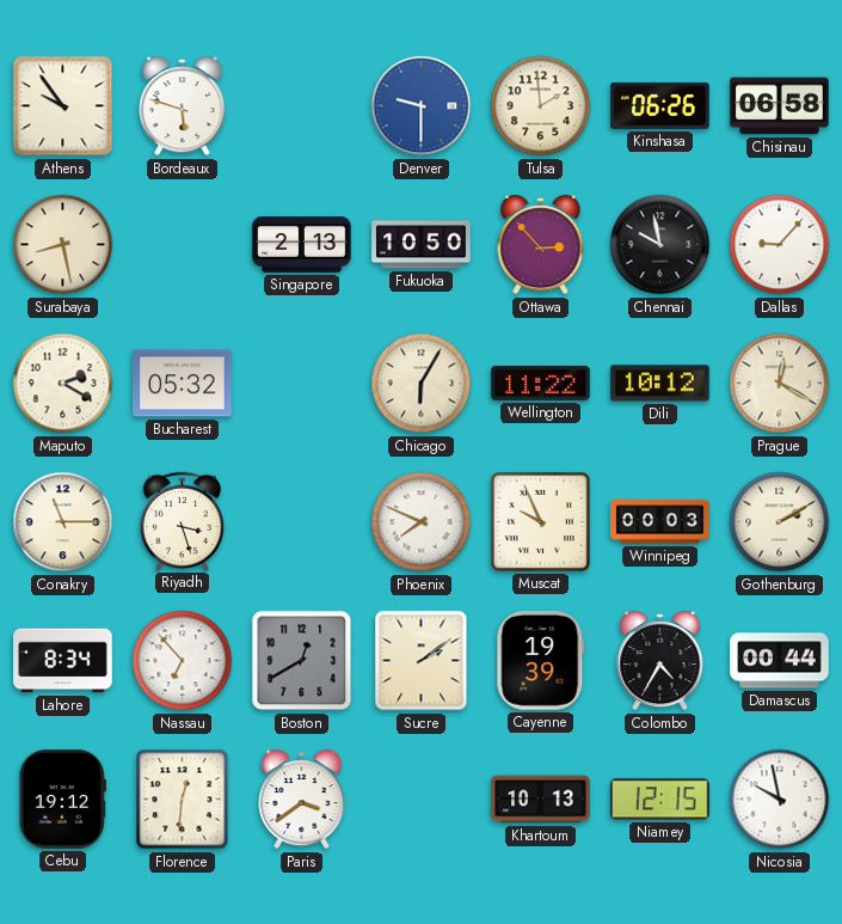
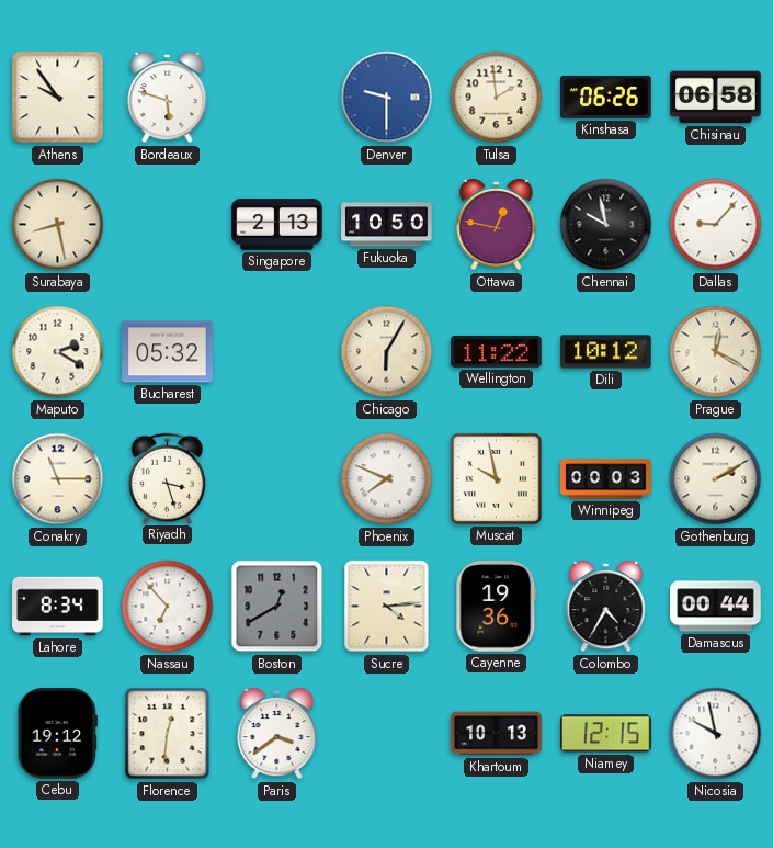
Ottawa: 2:53 -> 12:47 (497, 226)
Muscat: 9:56 -> 9:58 (496, 478)
Sucre: 2:09 -> 4:14 (387, 607)
Cayenne: 19:39 -> 19:36 (497, 607)
